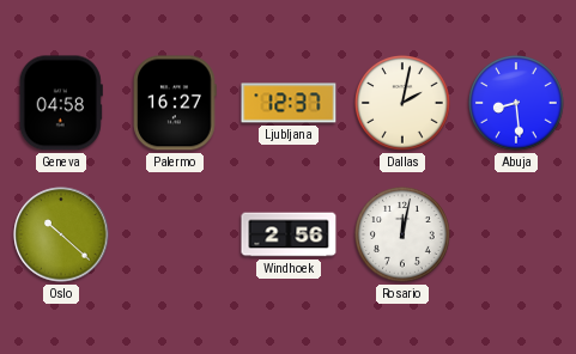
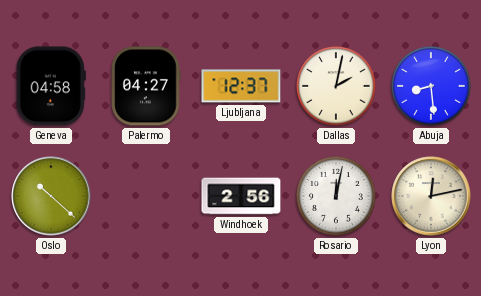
Palermo: 16:27 -> 04:27 (146, 86)
Lyon: none -> 12:13 (431, 196)
